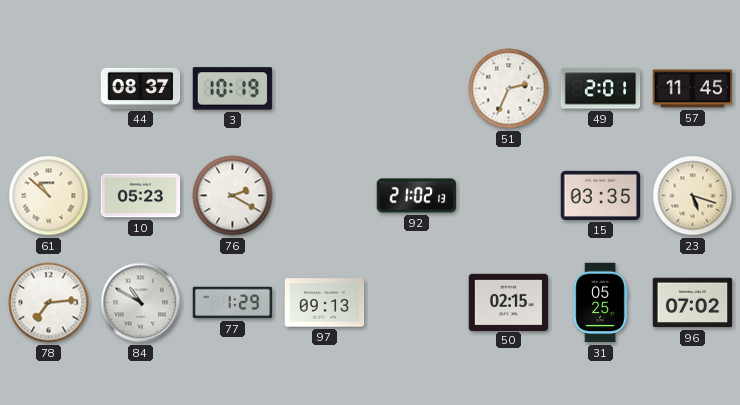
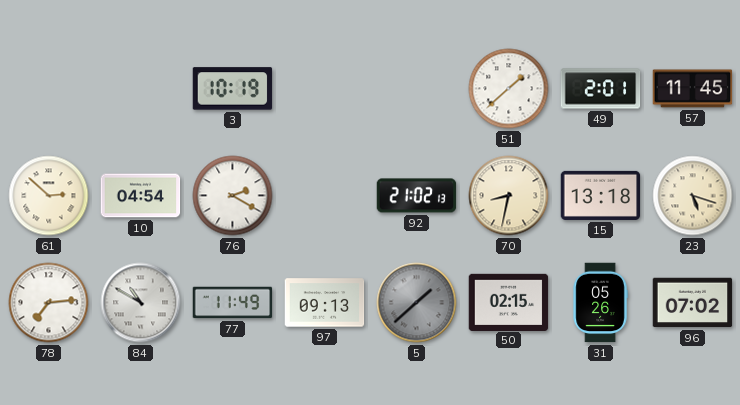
44: 08:37 -> none (141, 88)
51: 2:34 -> 1:38 (509, 89)
61: 10:52 -> 2:52 (49, 196)
10: 05:23 -> 04:54 (141, 196)
70: none -> 8:32 (509, 196)
15: 03:35 -> 13:18 (601, 195)
77: 1:29 -> 11:49 (233, 303)
5: none -> 1:38 (417, 303)
31: 05:25 -> 05:26 (600, 303)
